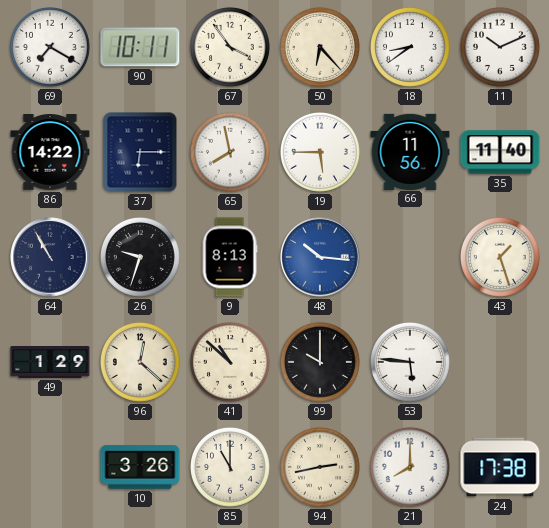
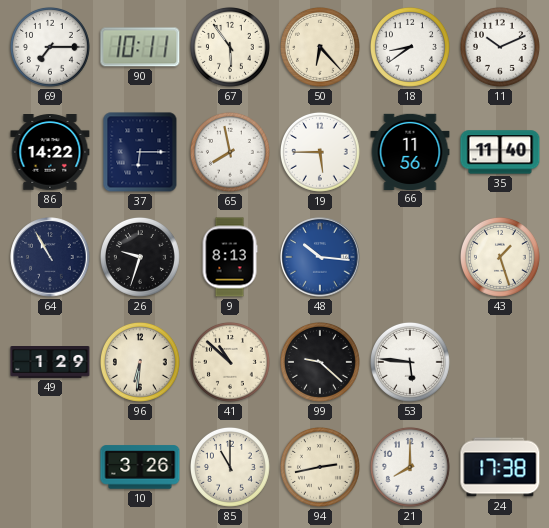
69: 7:20 -> 7:15 (50, 47)
67: 3:54 -> 5:54 (230, 47)
96: 12:22 -> 6:31 (140, 362)
99: 10:00 -> 9:22 (320, 362)
